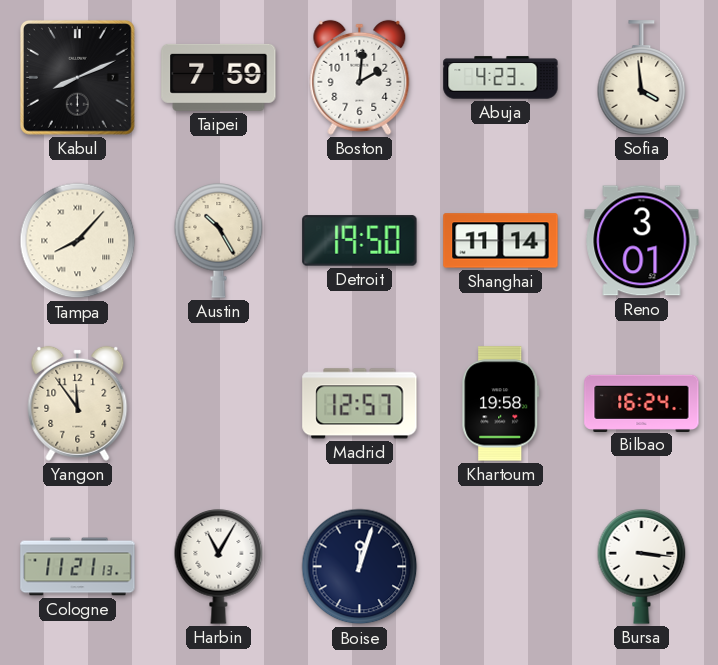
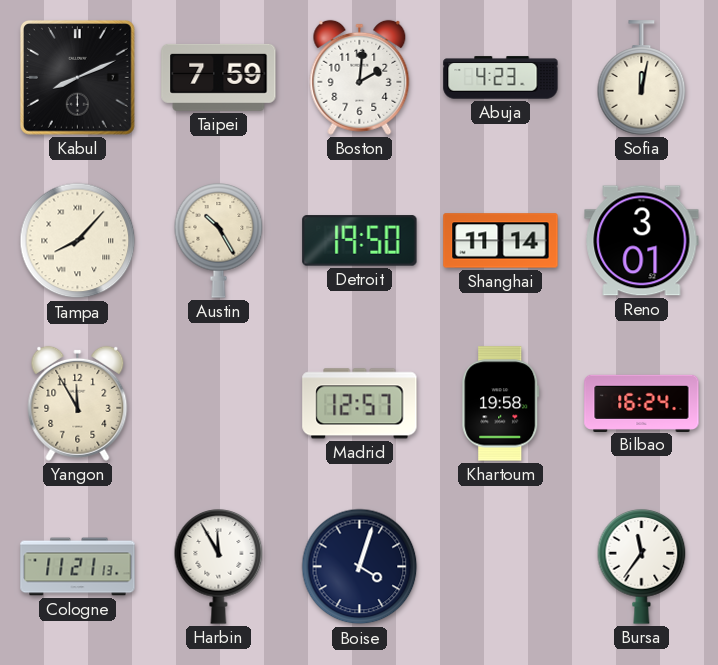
Sofia: 3:59 -> 12:02 (642, 78)
Yangon: 11:54 -> 11:55 (78, 403)
Harbin: 11:05 -> 11:55 (219, 567)
Boise: 12:03 -> 4:03 (360, 567)
Bursa: 3:16 -> 11:36 (642, 567)
